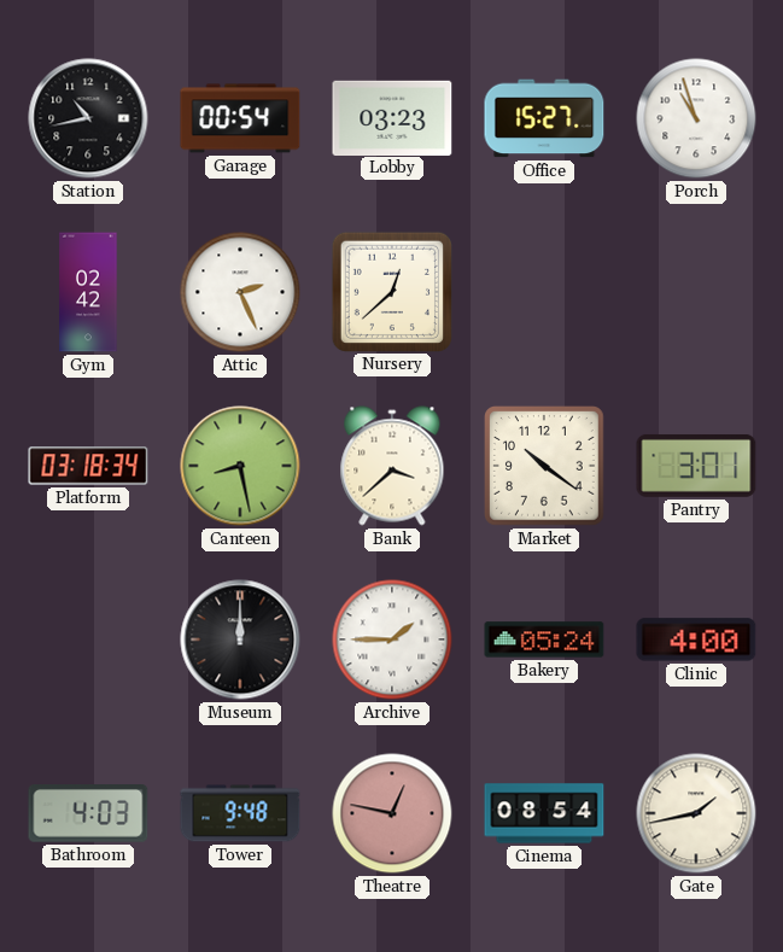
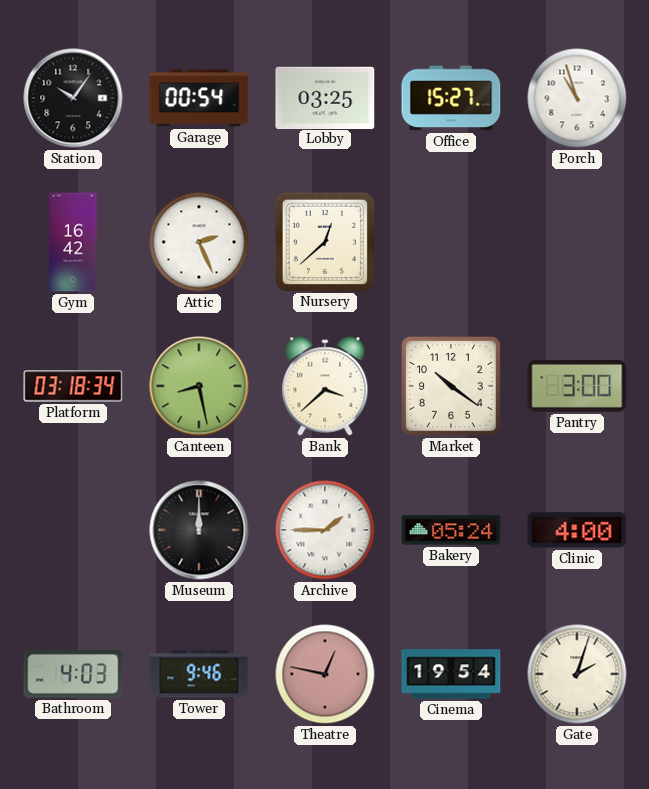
Station: 10:43 -> 10:06 (73, 98)
Lobby: 03:23 -> 03:25 (325, 97)
Gym: 02:42 -> 16:42 (73, 242)
Pantry: 3:01 -> 3:00 (577, 386)
Tower: 9:48 -> 9:46 (199, 674)
Cinema: 08:54 -> 19:54 (451, 674)
Gate: 1:43 -> 2:03 (577, 674)
